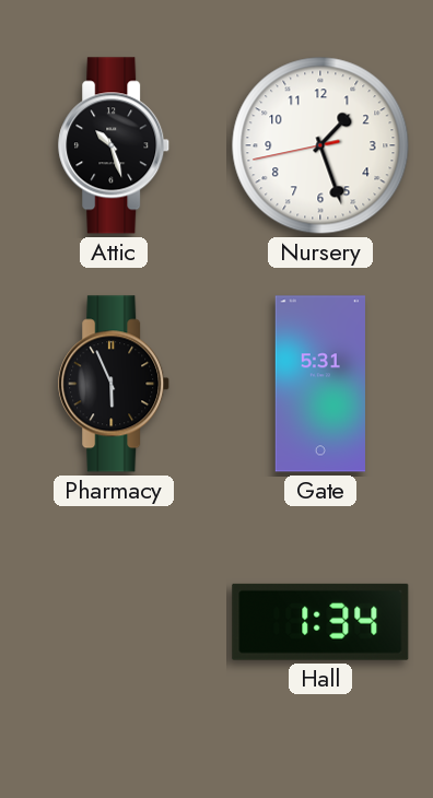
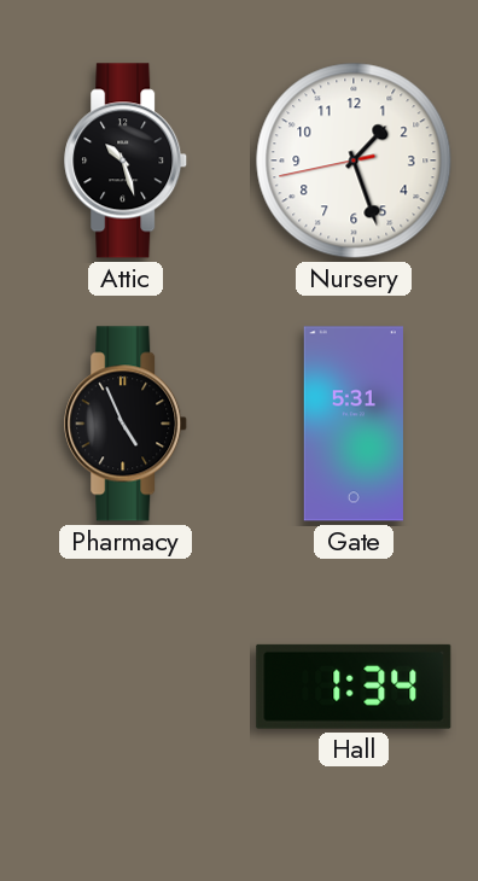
Pharmacy: 5:56 -> 4:56 (127, 424)
